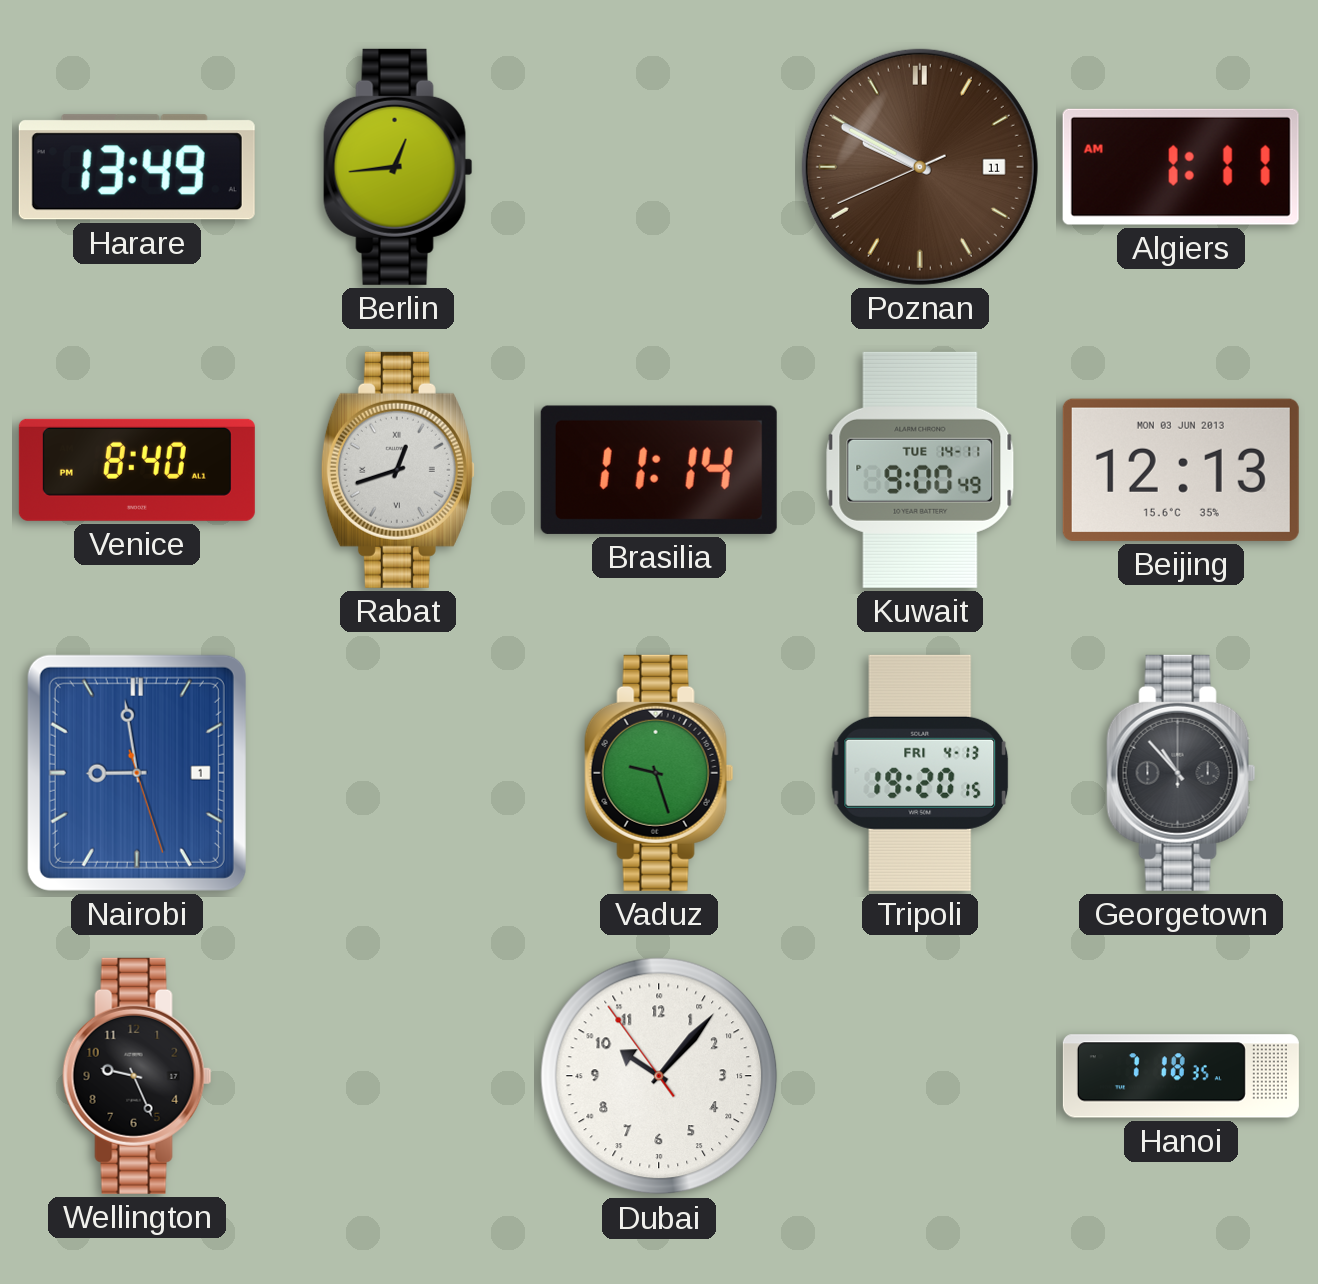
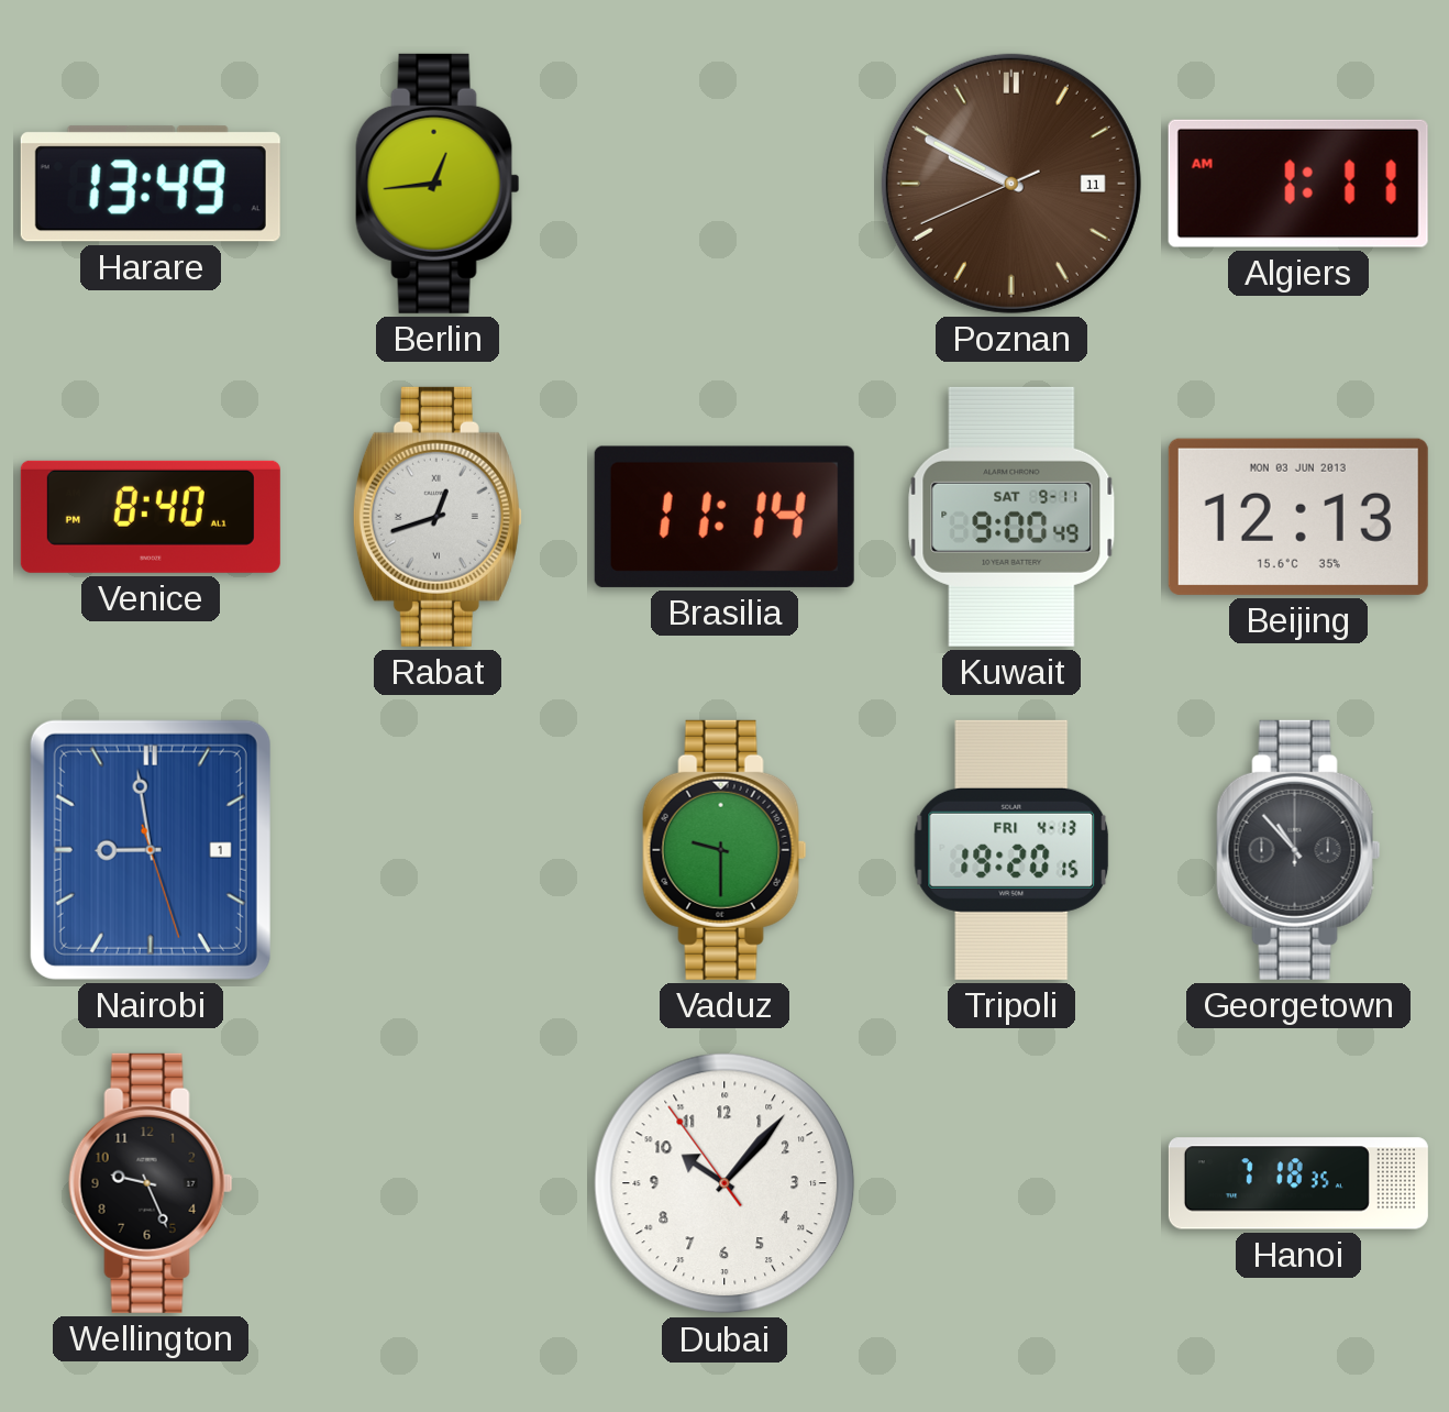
Kuwait date: TUE 14-11 -> SAT 9-11 (1011, 517)
Vaduz: 9:27 -> 9:30 (724, 850)
